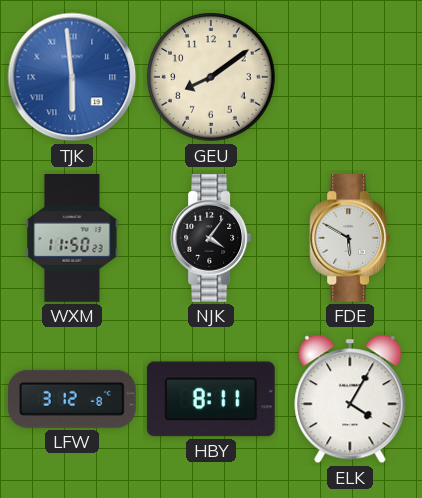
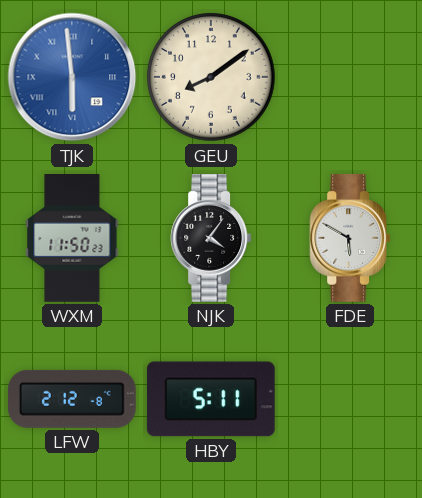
LFW: 3:12 -> 2:12 (72, 399)
HBY: 8:11 -> 5:11 (211, 399)
ELK: 4:05 -> none (350, 399)
